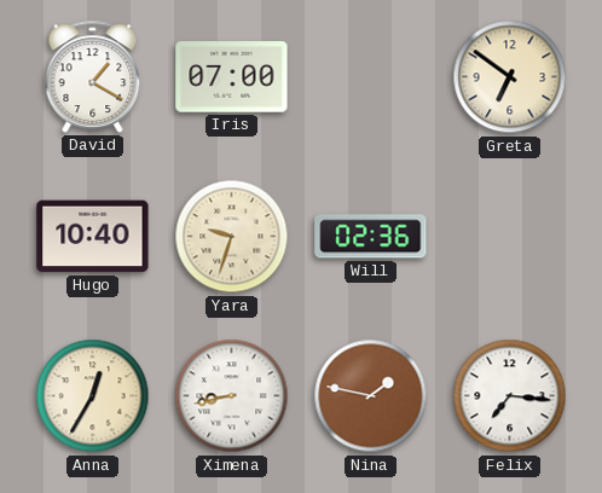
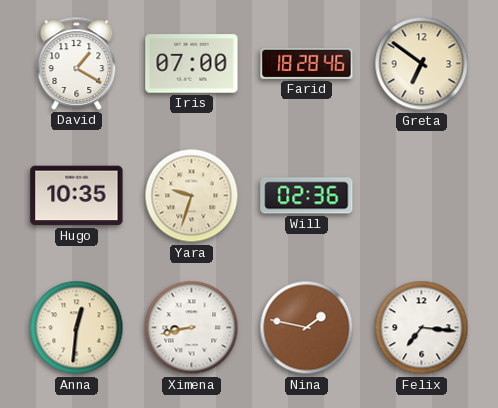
Farid: none -> 18:28 (307, 63)
Hugo: 10:40 -> 10:35 (77, 196)
Anna: 12:35 -> 12:31 (77, 328)
